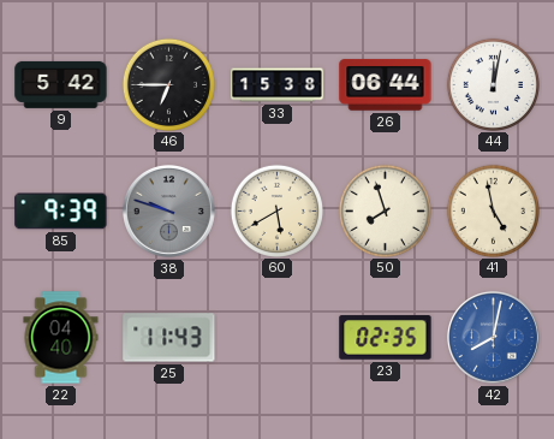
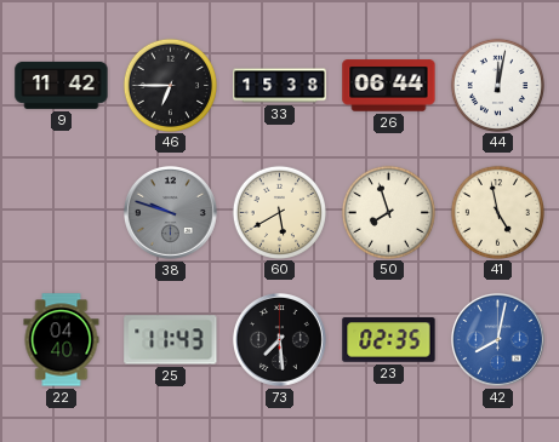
9: 5:42 -> 11:42 (62, 85)
85: 9:39 -> none (61, 212)
73: none -> 7:29 (279, 339)
